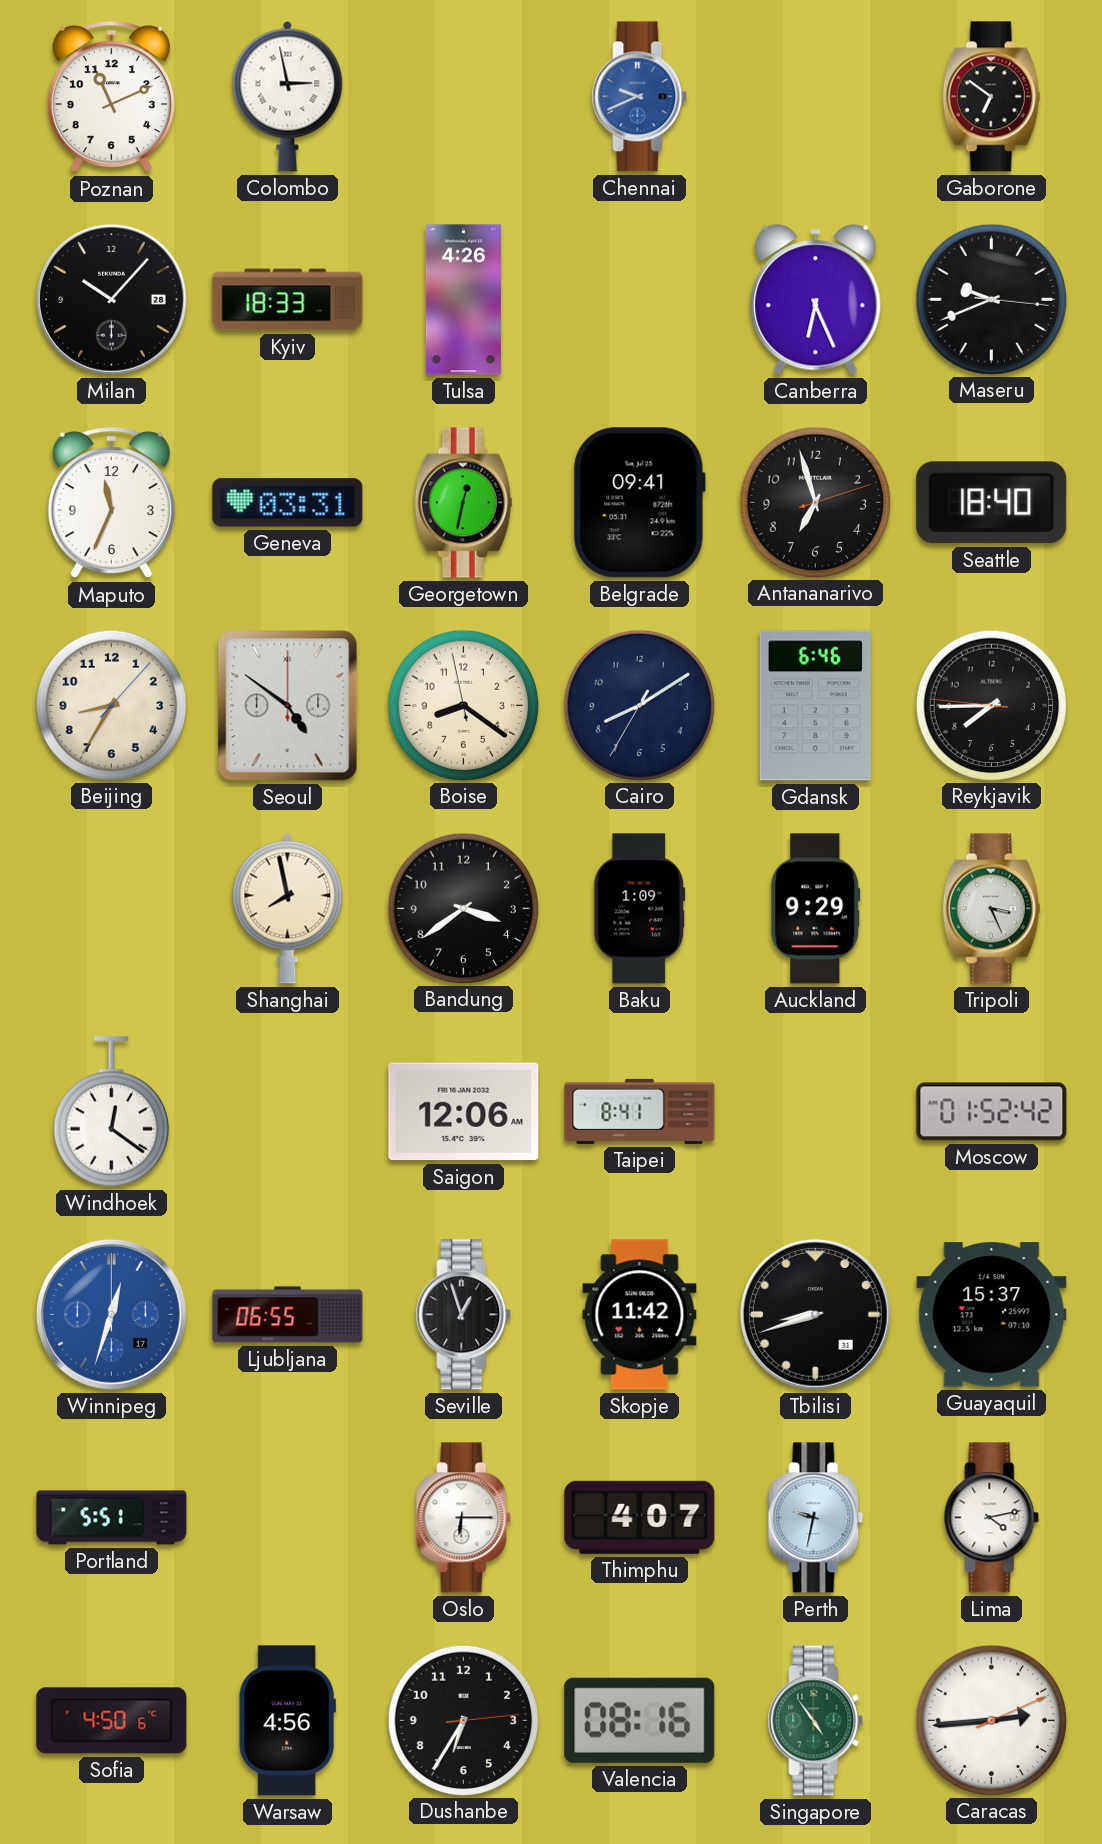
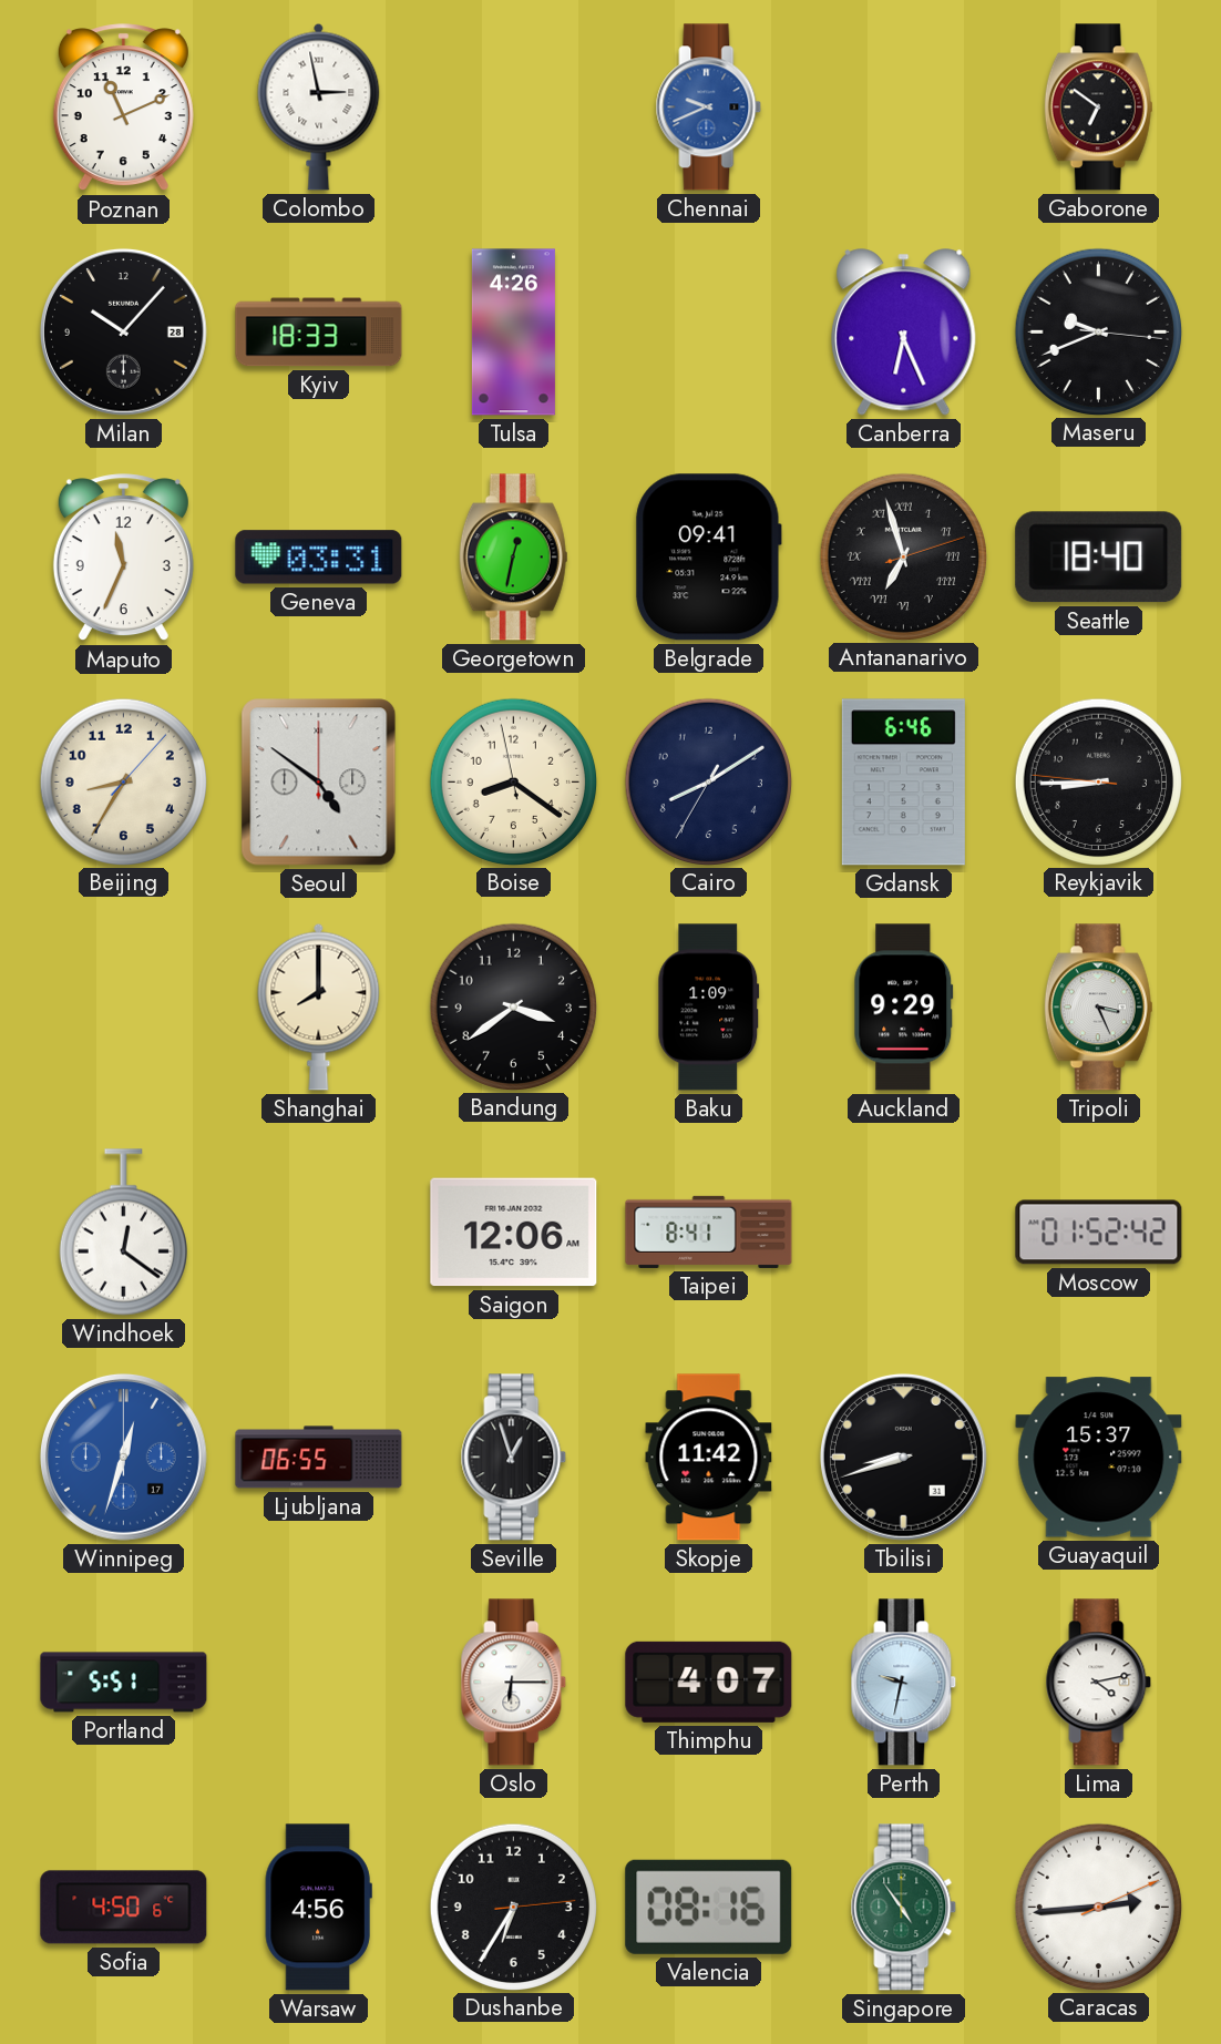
Antananarivo numerals: Arabic -> Roman (903, 556)
Reykjavik: 7:44 -> 8:44 (1098, 781)
Shanghai: 7:58 -> 8:00 (319, 1006)
